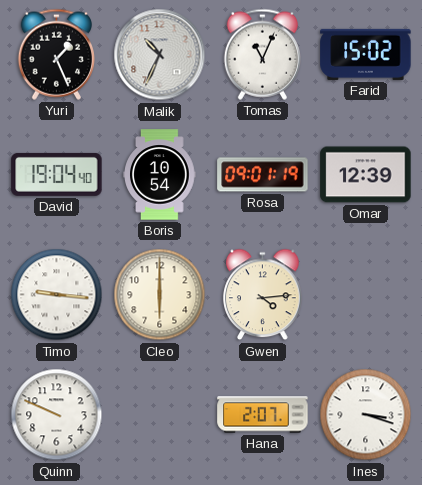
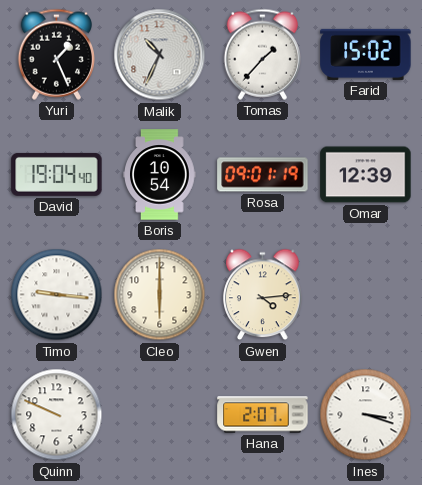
Tomas: 11:04 -> 1:37 (262, 54)
